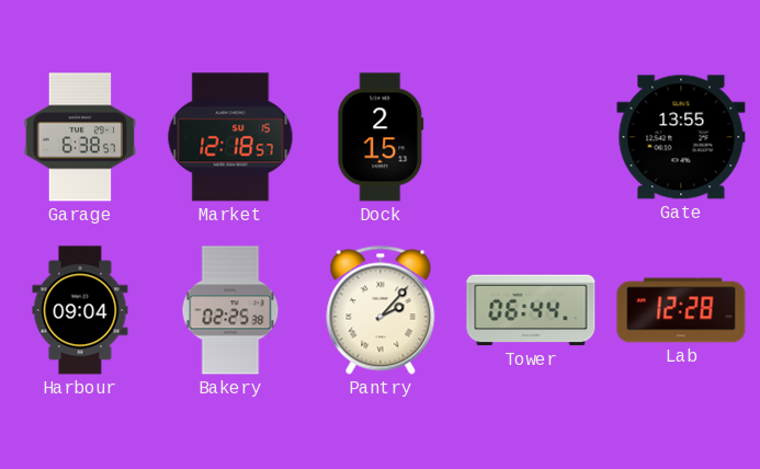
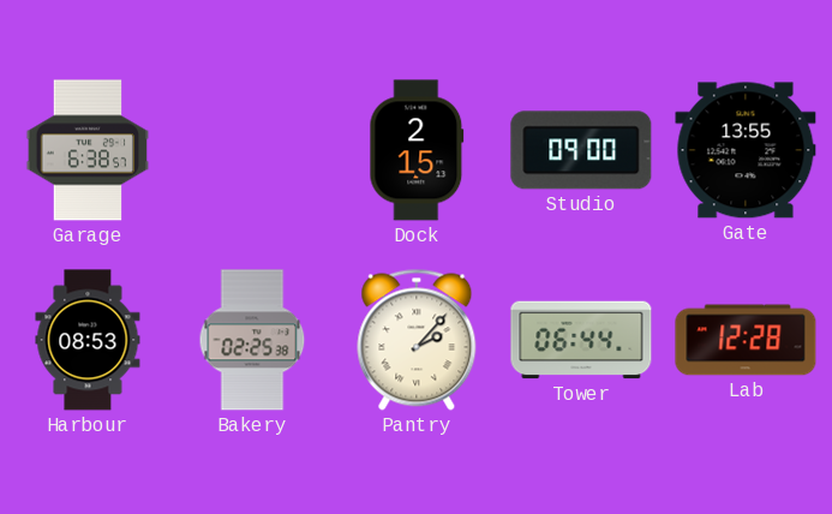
Market: 12:18 -> none (230, 137)
Studio: none -> 09:00 (581, 150)
Harbour: 09:04 -> 08:53 (88, 340)
